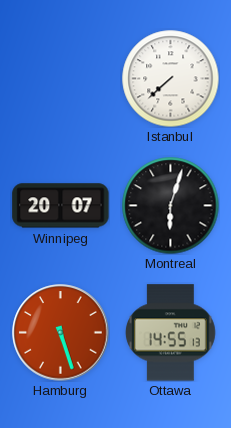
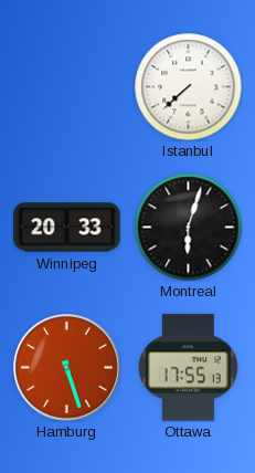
Winnipeg: 20:07 -> 20:33 (67, 228)
Ottawa: 14:55 -> 17:55 (188, 368)
